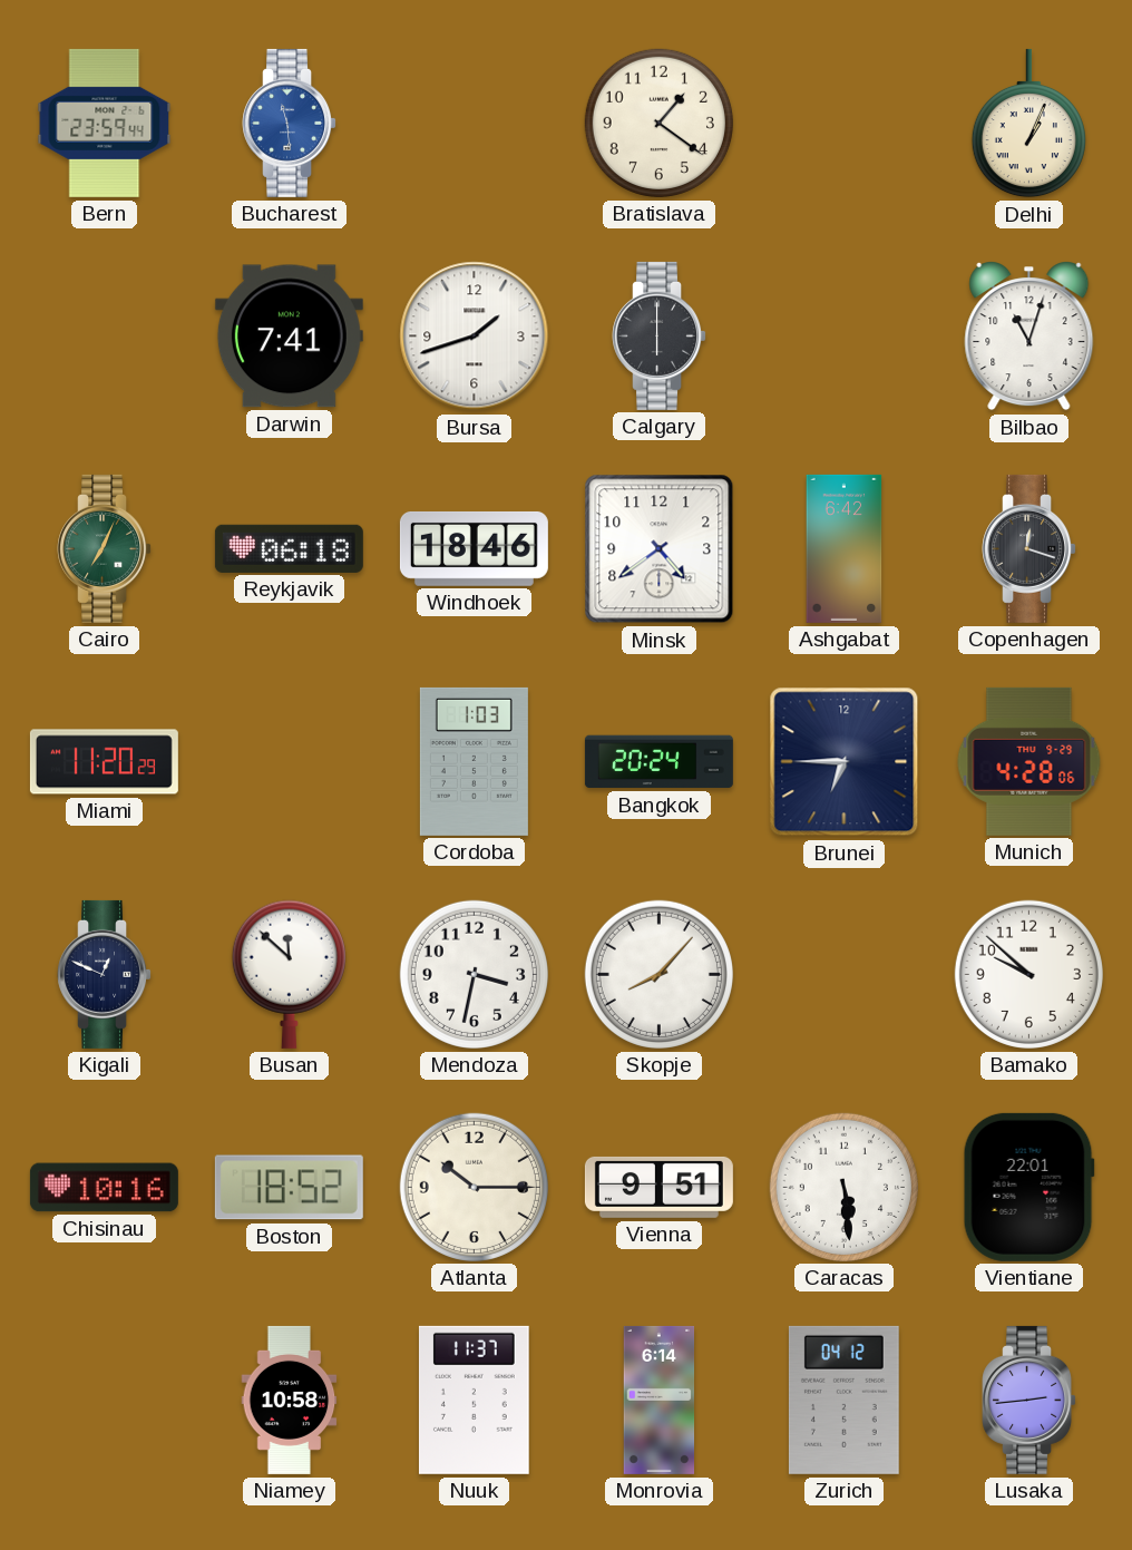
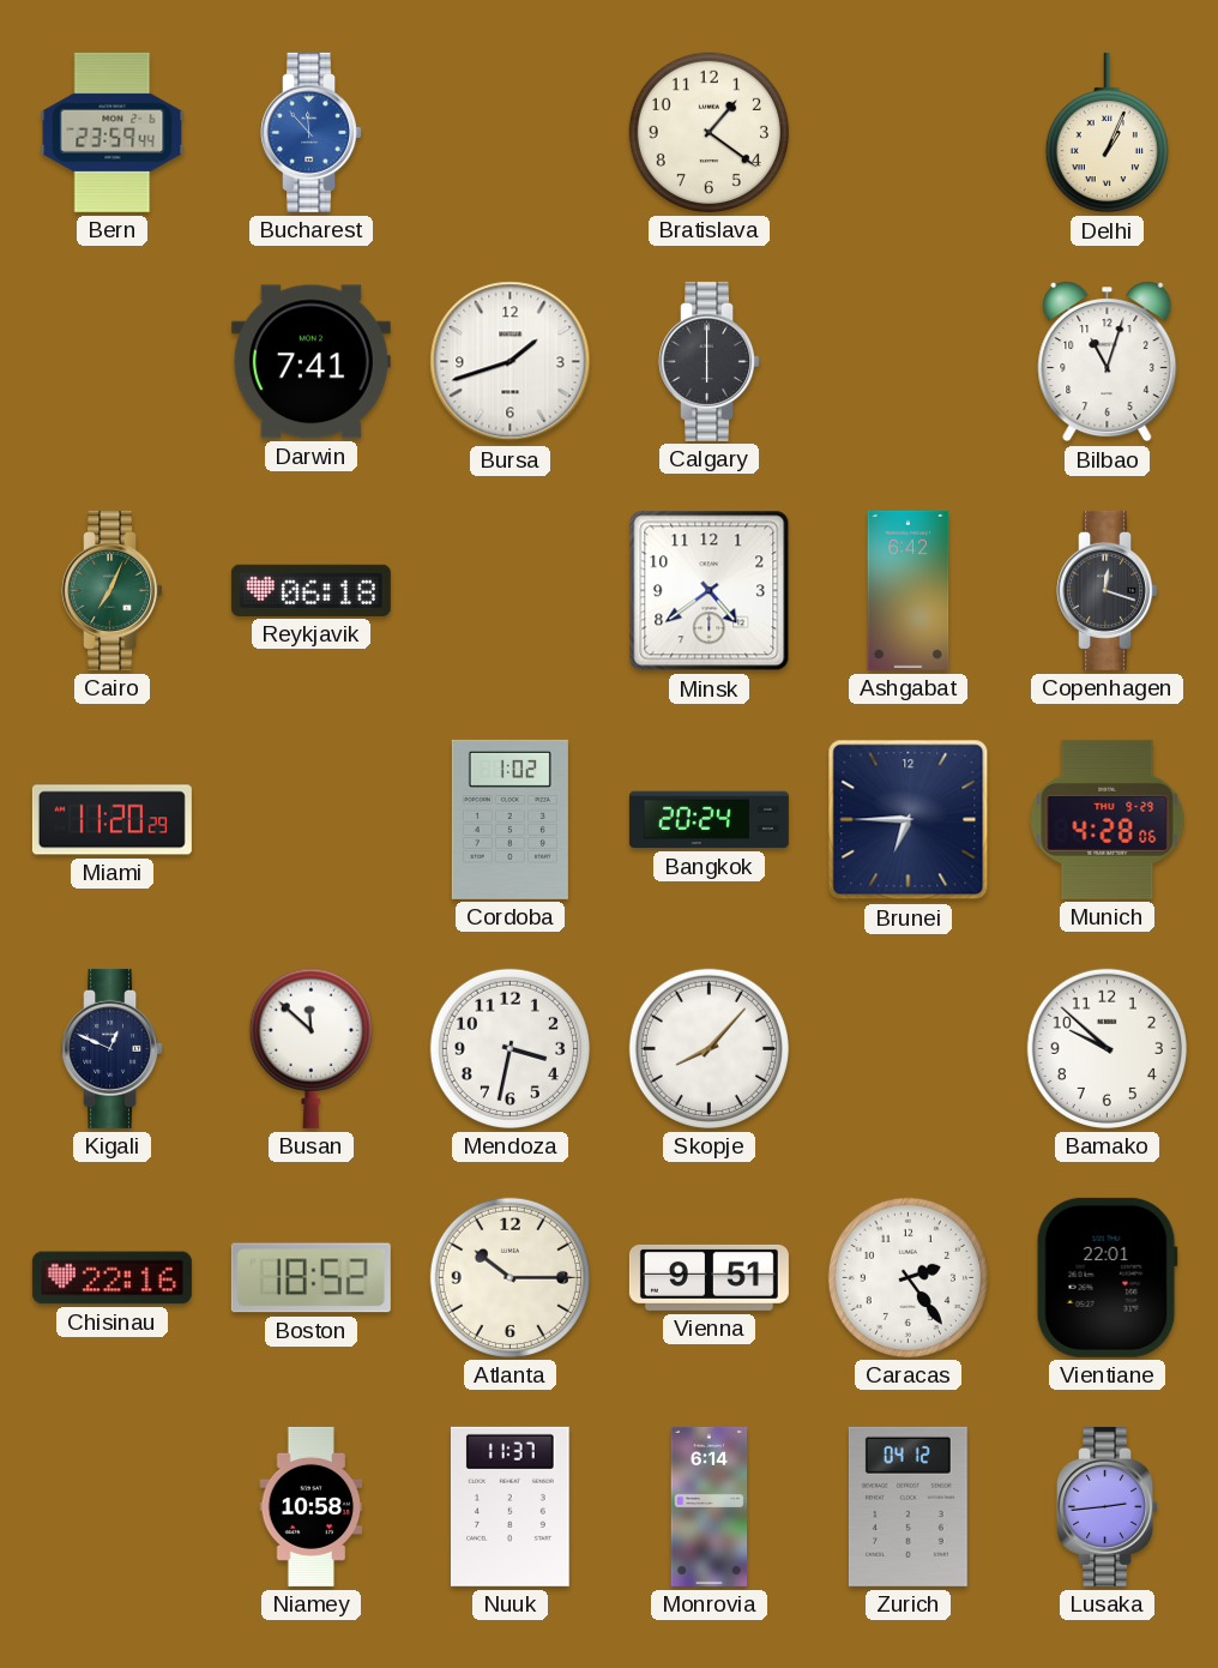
Bucharest: 11:29 -> 11:53 (312, 132)
Windhoek: 18:46 -> none (474, 548)
Cordoba: 1:03 -> 1:02 (509, 819)
Chisinau: 10:16 -> 22:16 (111, 1278)
Caracas: 5:29 -> 2:24 (908, 1277)
